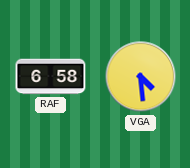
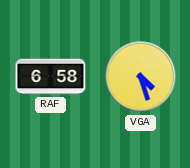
VGA: 4:29 -> 4:27 (141, 77)
